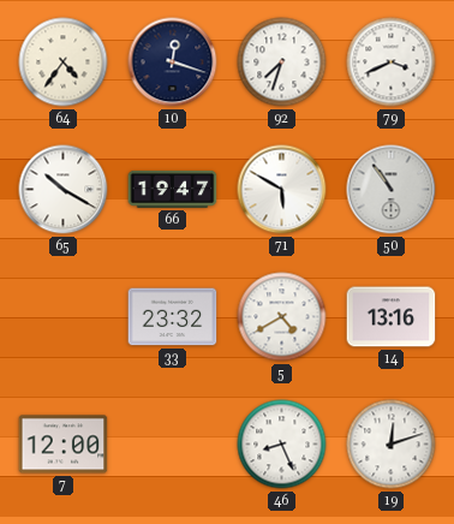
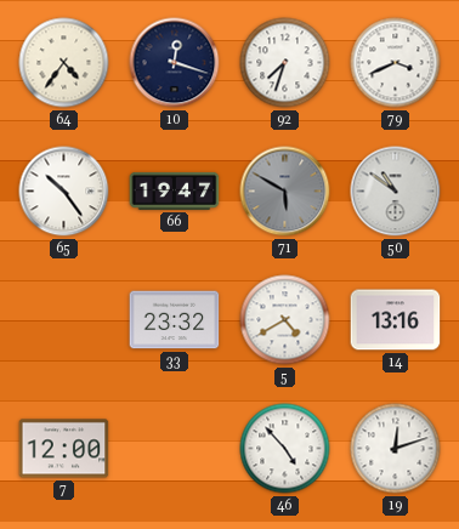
65: 10:20 -> 10:24 (64, 192)
71 dial: white -> grey (285, 192)
50: 10:54 -> 10:51 (396, 192)
46: 8:26 -> 4:53 (285, 449)
